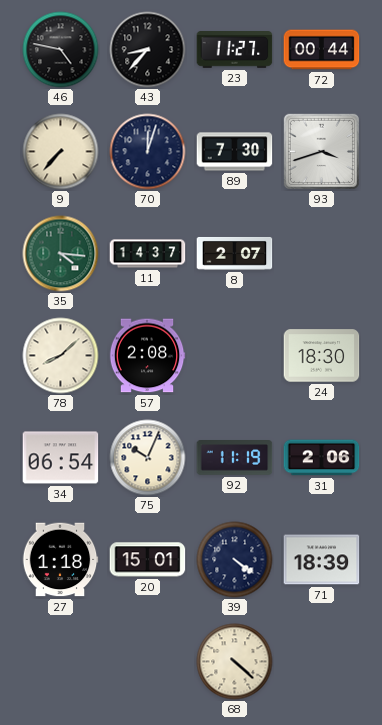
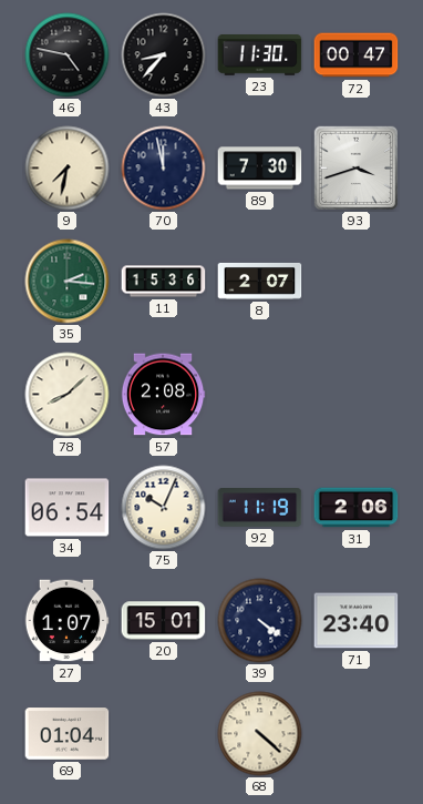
23: 11:27 -> 11:30 (260, 55)
72: 00:44 -> 00:47 (357, 55)
9: 7:37 -> 7:32 (68, 169)
70: 12:03 -> 11:58 (164, 169)
35: 4:16 -> 2:16 (68, 282)
11: 14:37 -> 15:36 (164, 282)
24: 18:30 -> none (322, 356)
27: 1:18 -> 1:07 (66, 621)
71: 18:39 -> 23:40 (357, 621)
69: none -> 01:04 (68, 734)
